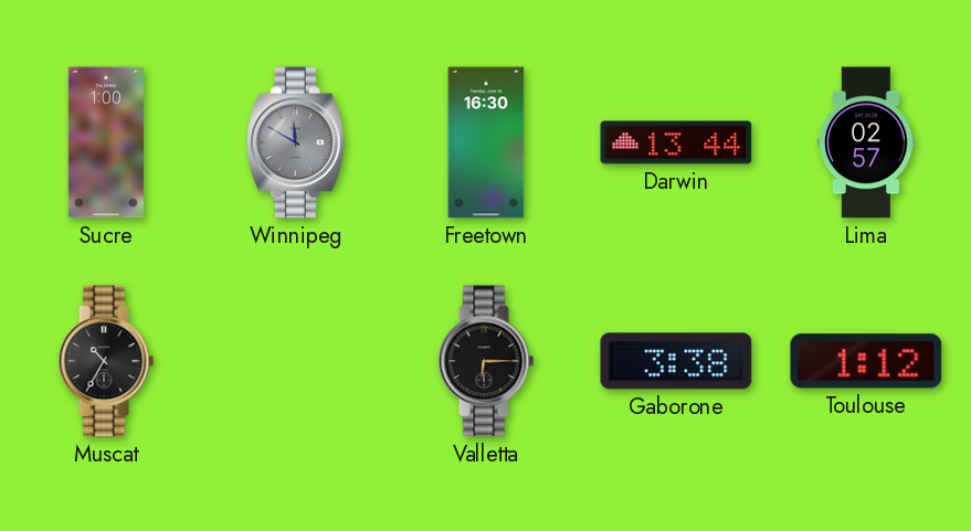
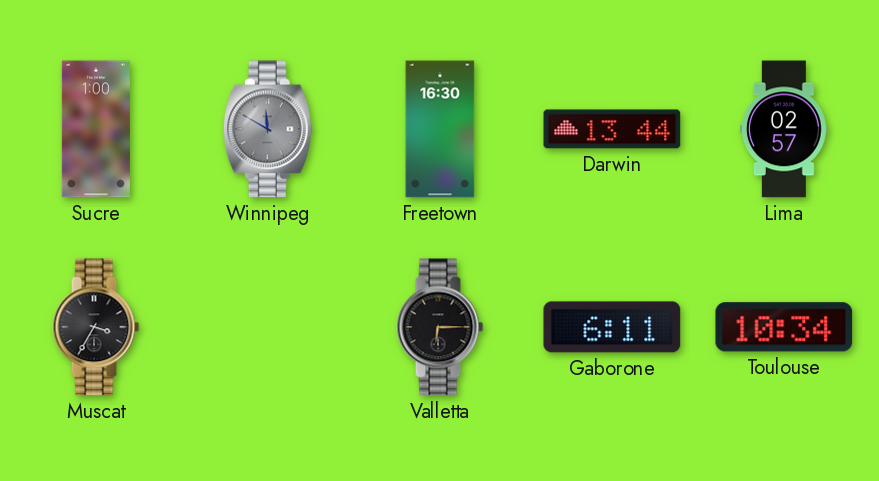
Muscat: 10:35 -> 3:35 (96, 327)
Gaborone: 3:38 -> 6:11 (612, 327)
Toulouse: 1:12 -> 10:34 (784, 327)
